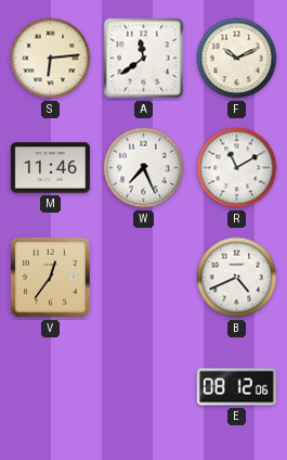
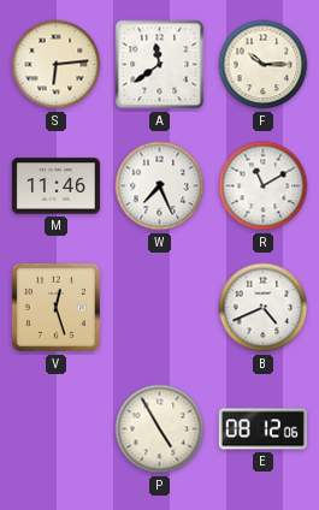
F: 10:11 -> 10:15 (264, 65)
V: 12:36 -> 12:27 (55, 307)
P: none -> 4:55 (160, 429)
